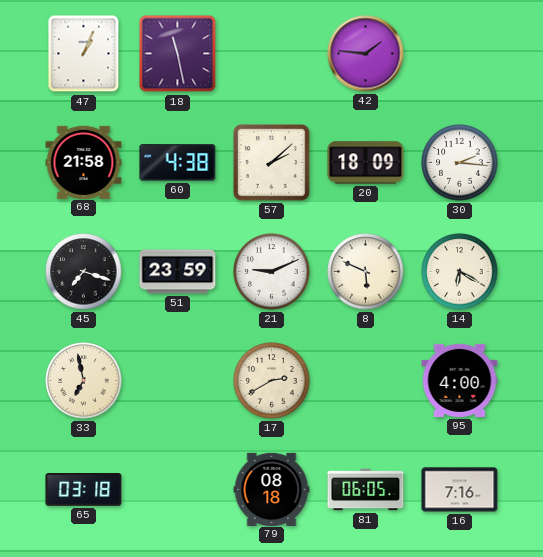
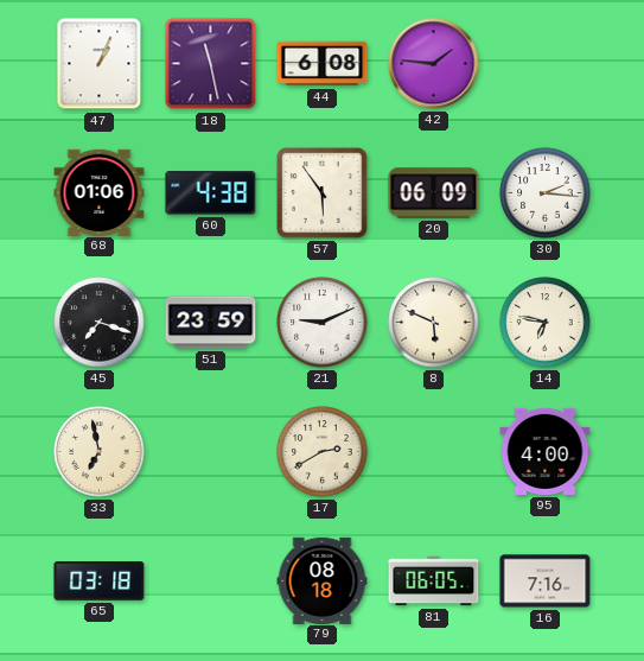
44: none -> 6:08 (323, 64)
68: 21:58 -> 01:06 (100, 192)
57: 2:08 -> 5:54 (323, 193)
20: 18:09 -> 06:09 (434, 193)
14: 6:20 -> 6:47 (546, 323)
